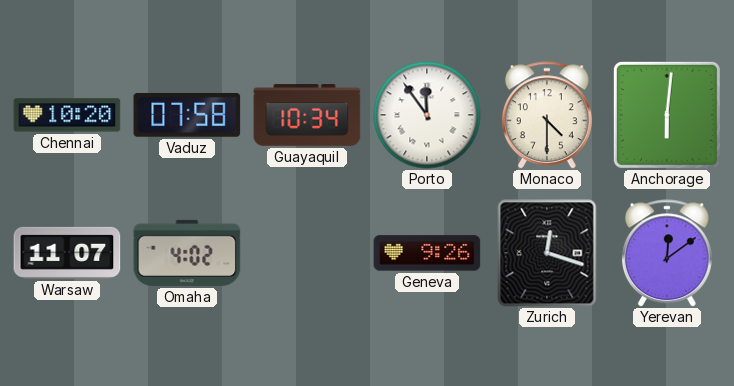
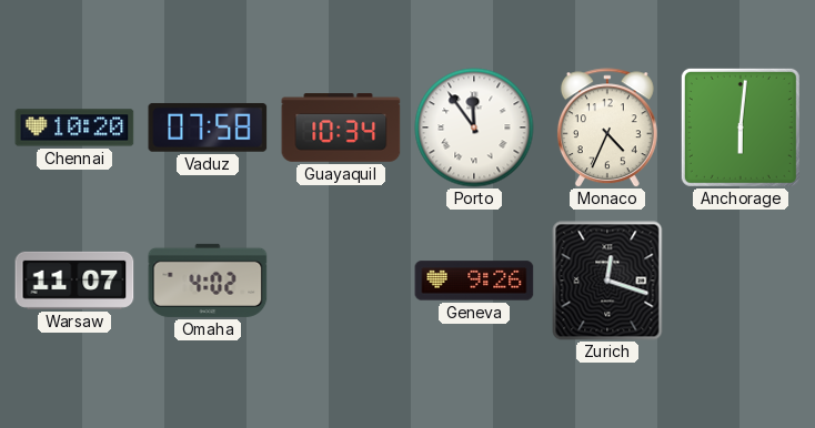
Monaco: 4:30 -> 4:34 (607, 128)
Yerevan: 12:09 -> none (667, 253)
